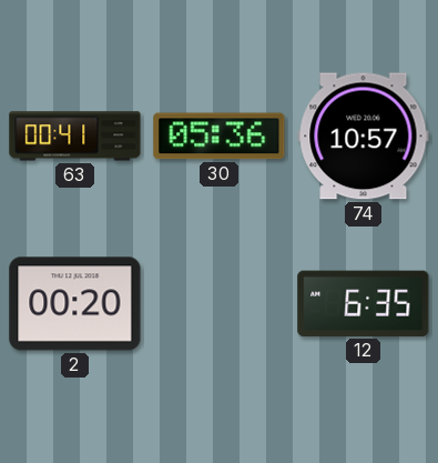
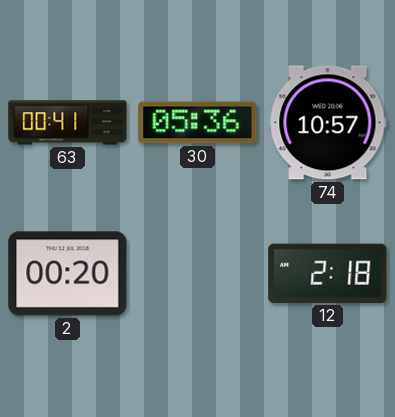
12: 6:35 -> 2:18 (328, 273)
